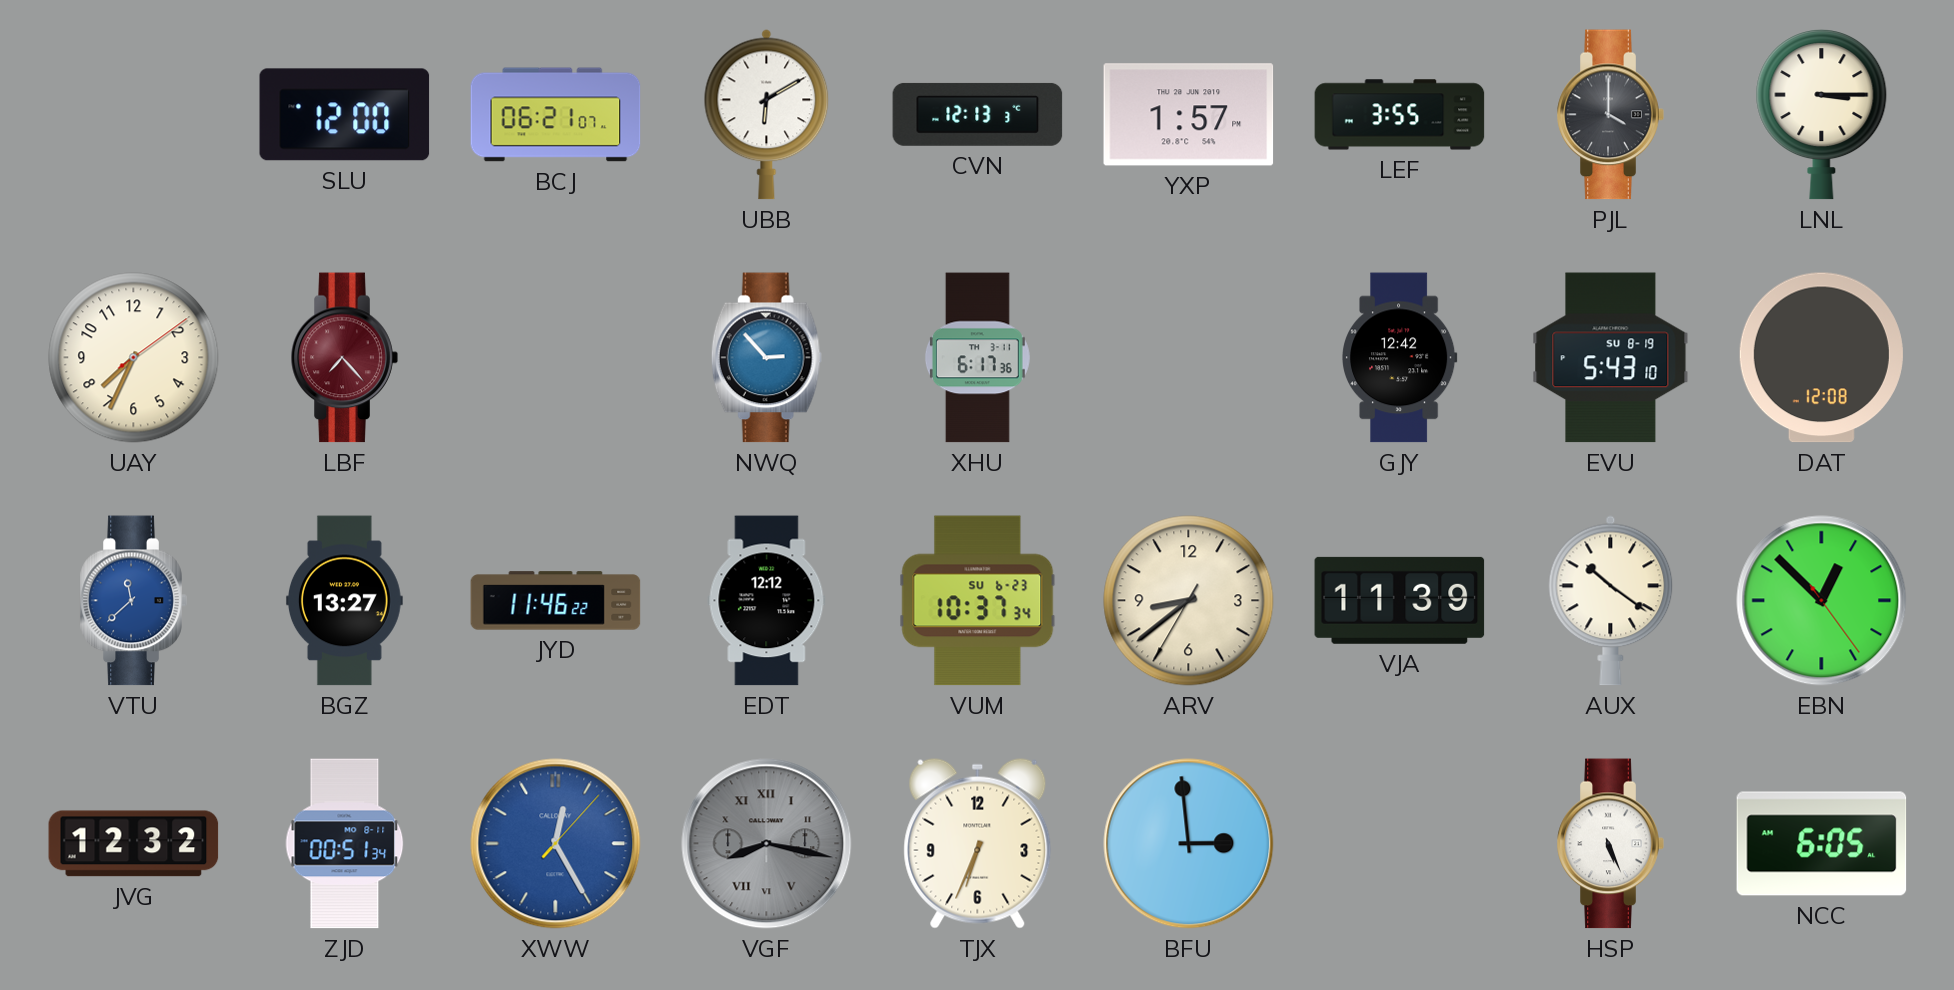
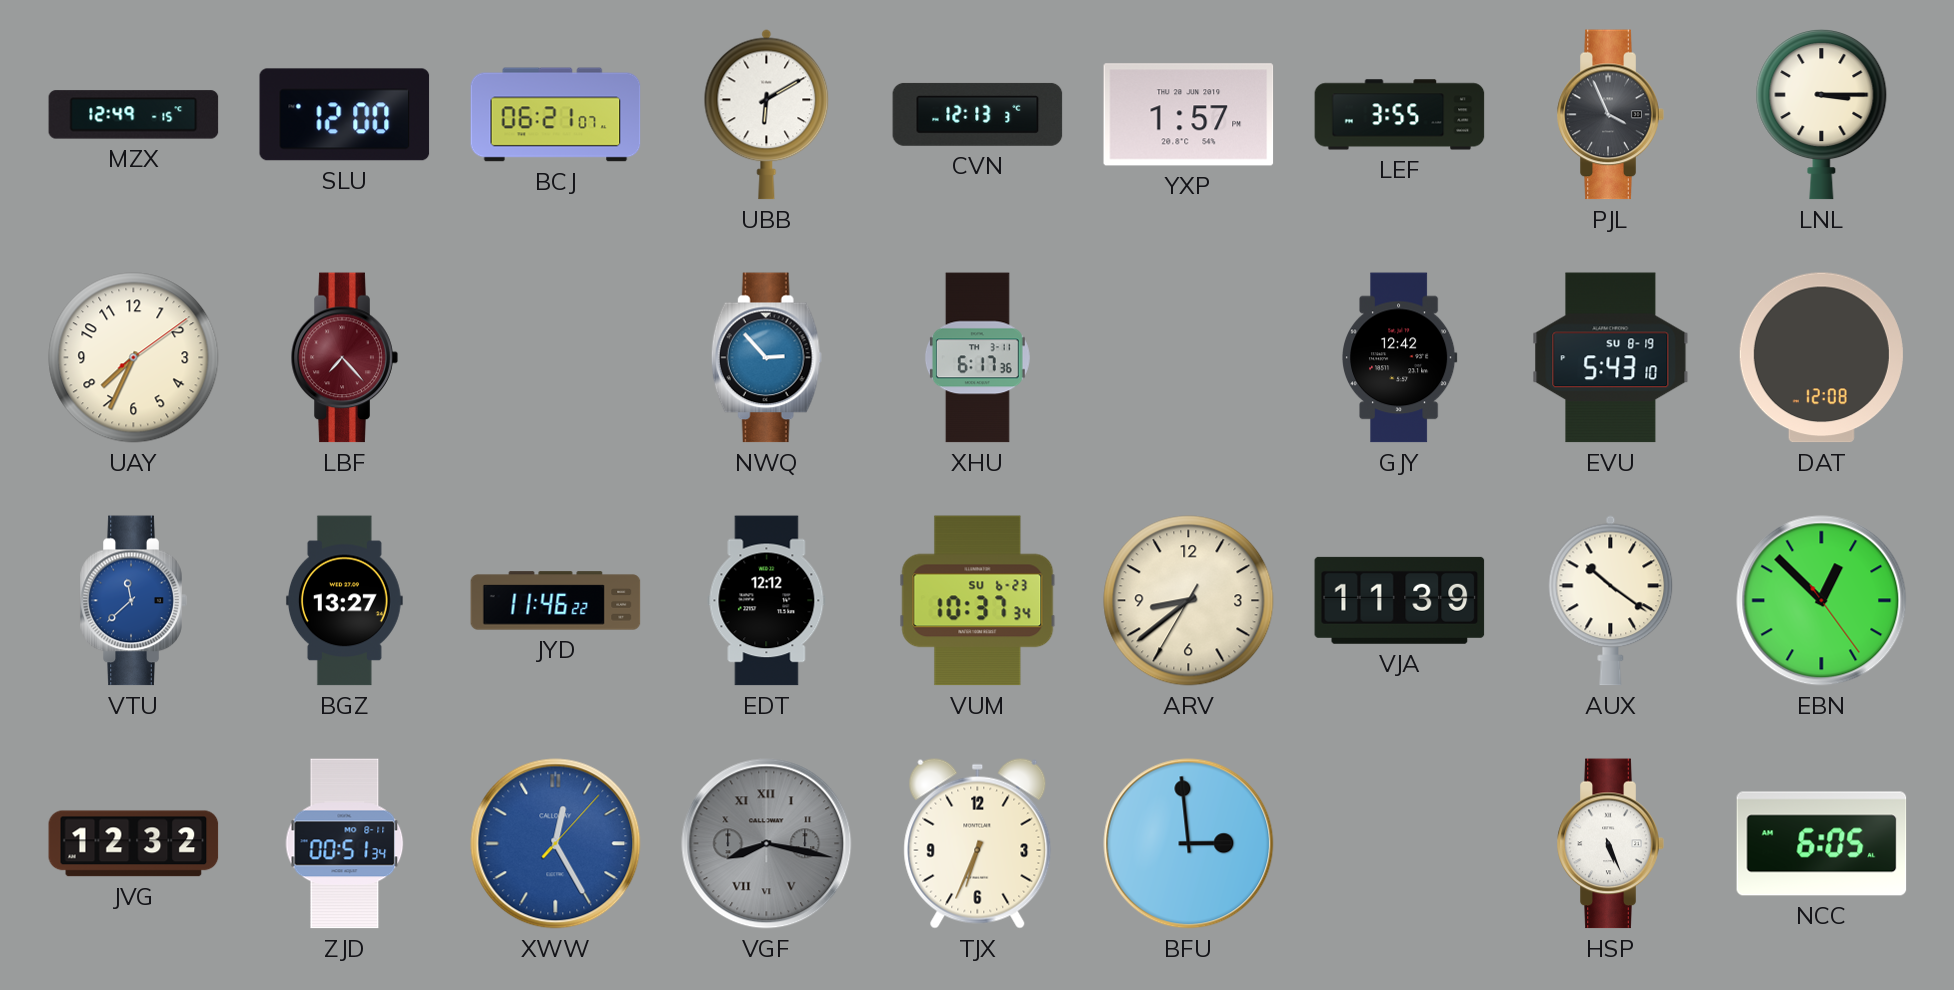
MZX: none -> 12:49 (134, 115)
PJL: 4:00 -> 3:56 (1610, 115)
